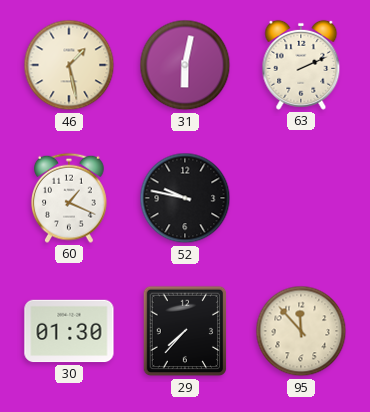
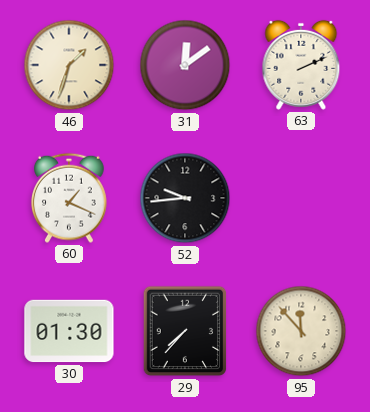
46: 1:28 -> 1:33 (69, 65)
31: 6:02 -> 12:09 (185, 65)
52: 9:47 -> 9:44 (185, 198)
